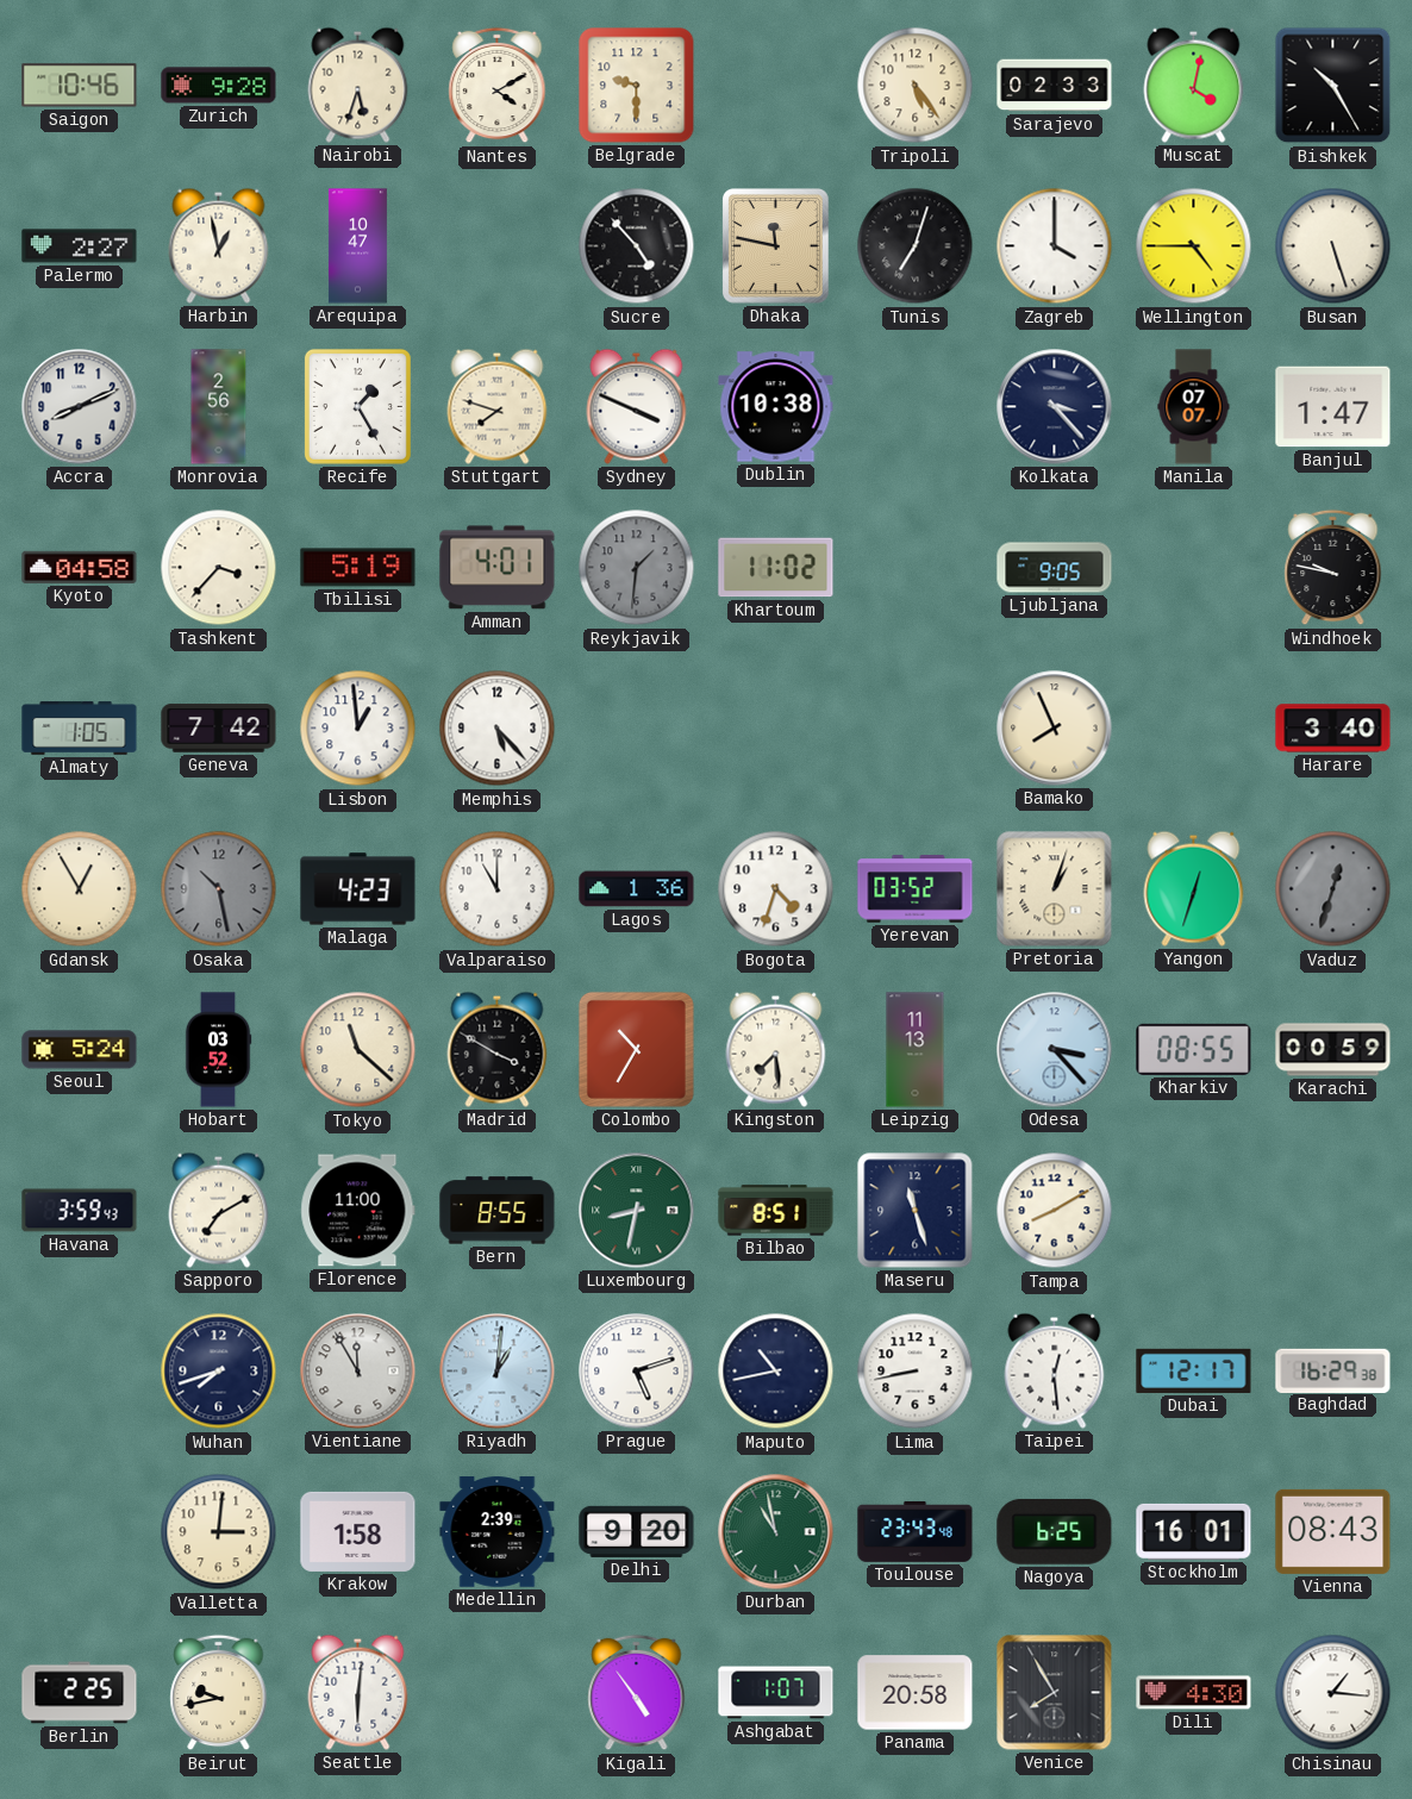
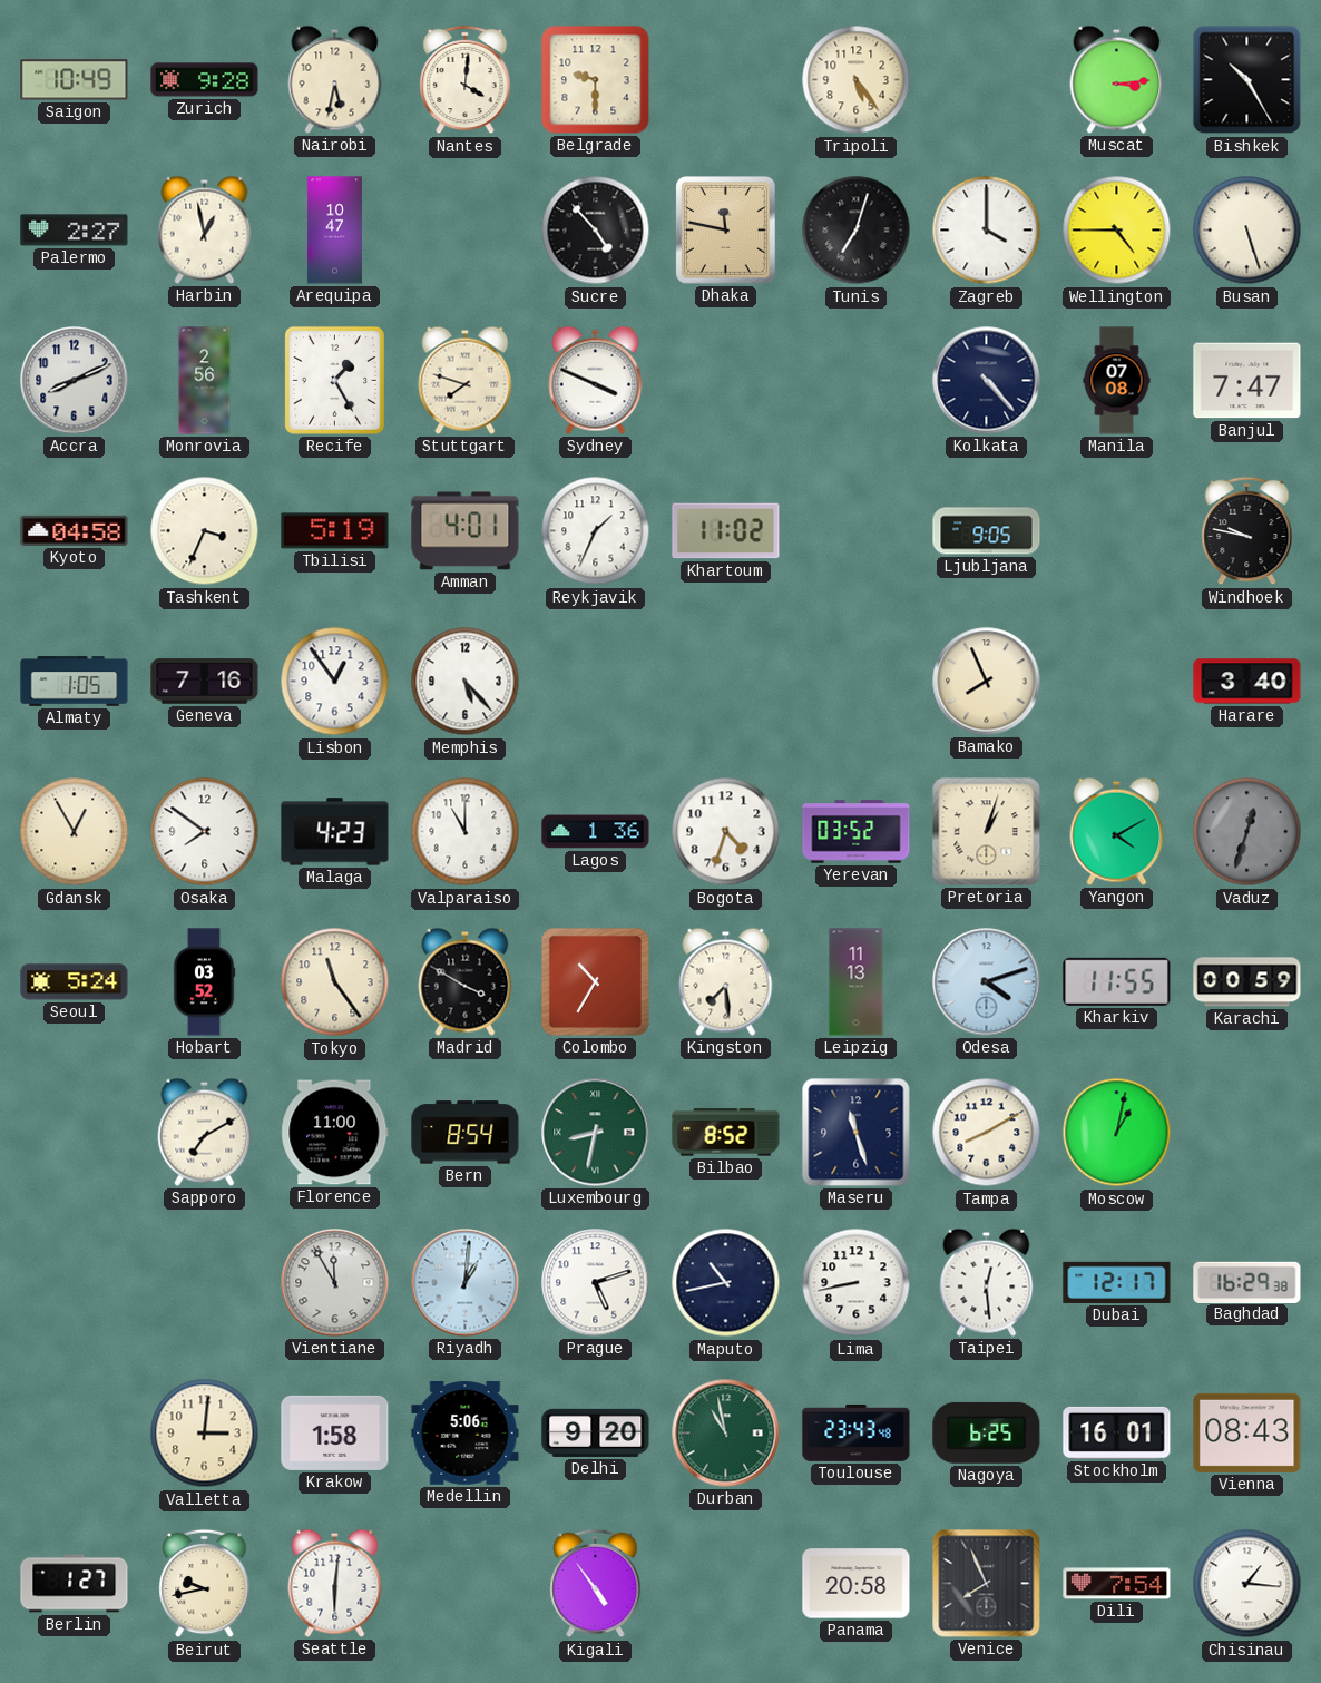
Saigon: 10:46 -> 10:49 (75, 80)
Nairobi: 5:33 -> 5:32 (335, 79)
Nantes: 4:10 -> 4:01 (466, 80)
Sarajevo: 02:33 -> none (1055, 86)
Muscat: 4:02 -> 3:14 (1117, 79)
Dublin: 10:38 -> none (776, 407)
Kolkata: 3:23 -> 4:23 (987, 381)
Manila: 07:07 -> 07:08 (1117, 381)
Banjul: 1:47 -> 7:47 (1247, 381)
Tashkent: 3:37 -> 3:34 (205, 531)
Reykjavik: 1:31 -> 1:34 (596, 531)
Reykjavik dial: grey -> white (596, 531)
Geneva: 7:42 -> 7:16 (205, 682)
Lisbon: 12:59 -> 12:54 (335, 682)
Osaka: 10:28 -> 7:51 (205, 832)
Osaka dial: grey -> white (205, 832)
Yangon: 12:33 -> 4:10 (1117, 831)
Tokyo: 11:22 -> 11:24 (335, 982)
Odesa: 3:23 -> 4:12 (987, 982)
Kharkiv: 08:55 -> 11:55 (1117, 981)
Havana: 3:59 -> none (80, 1211)
Bern: 8:55 -> 8:54 (466, 1133)
Bilbao: 8:51 -> 8:52 (726, 1133)
Moscow: none -> 1:02 (1117, 1133)
Wuhan: 7:42 -> none (219, 1372)
Medellin: 2:39 -> 5:06 (466, 1434)
Berlin: 2:25 -> 1:27 (75, 1584)
Ashgabat: 1:07 -> none (776, 1693)
Venice: 7:55 -> 7:56 (987, 1584)
Dili: 4:30 -> 7:54 (1117, 1584)
